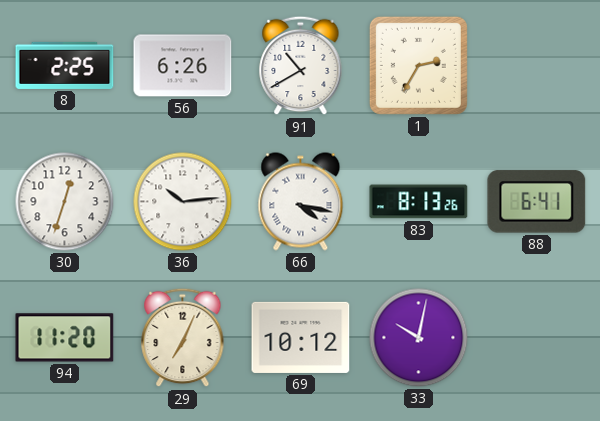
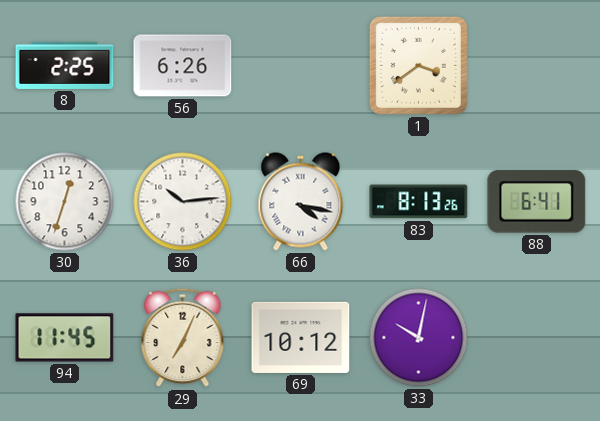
91: 10:40 -> none (301, 66)
1: 2:35 -> 3:39 (418, 65)
94: 11:20 -> 11:45 (65, 338)
